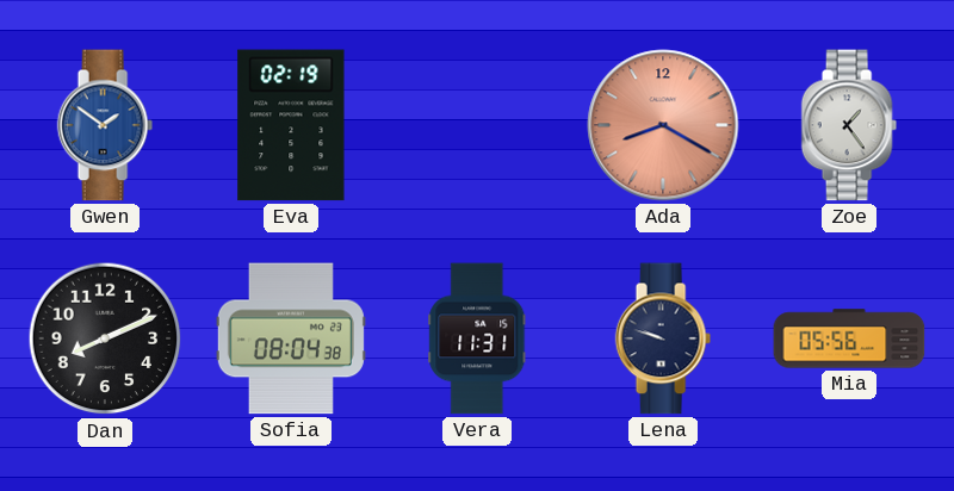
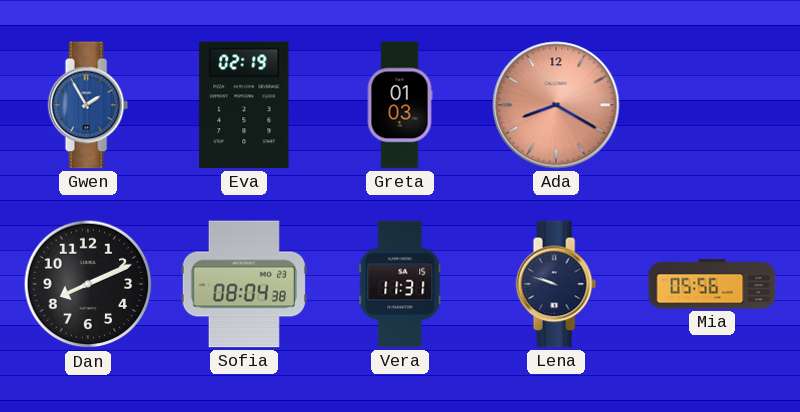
Gwen: 1:51 -> 1:55 (88, 105)
Greta: none -> 01:03 (400, 105)
Zoe: 1:24 -> none (849, 125)
